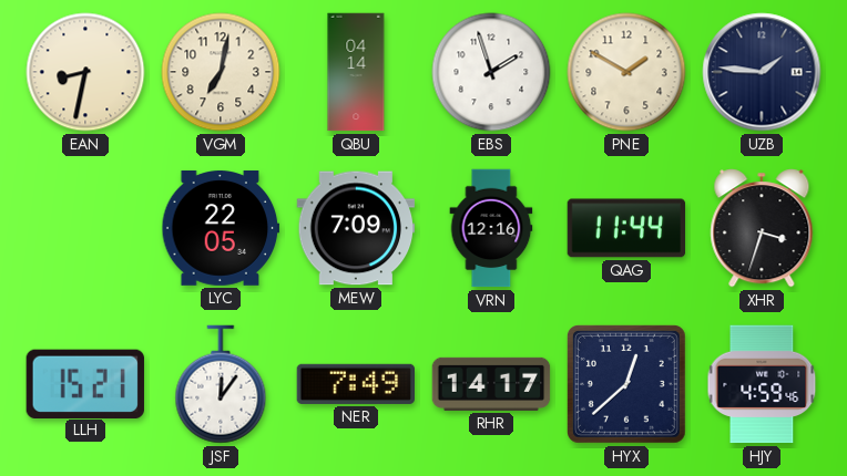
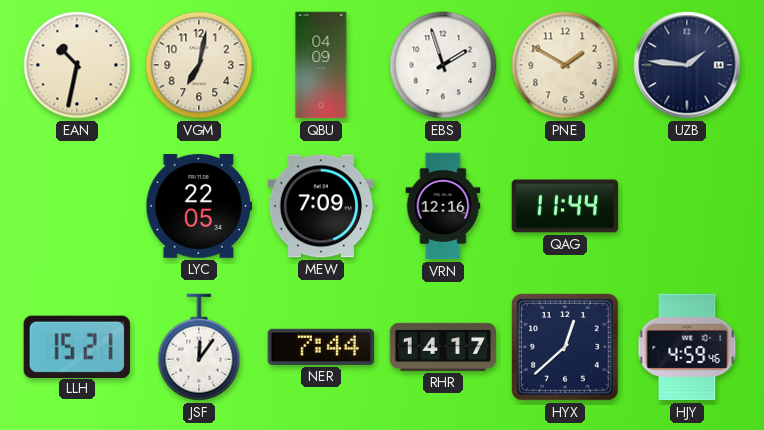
EAN: 8:32 -> 10:32 (77, 65)
QBU: 04:14 -> 04:09 (321, 65)
XHR: 3:33 -> none (762, 228)
NER: 7:49 -> 7:44 (321, 347)
